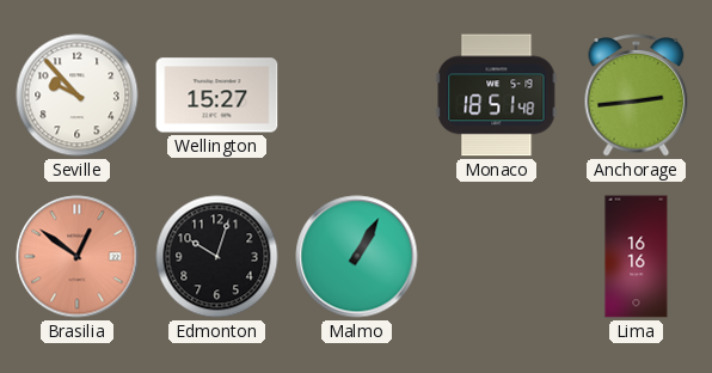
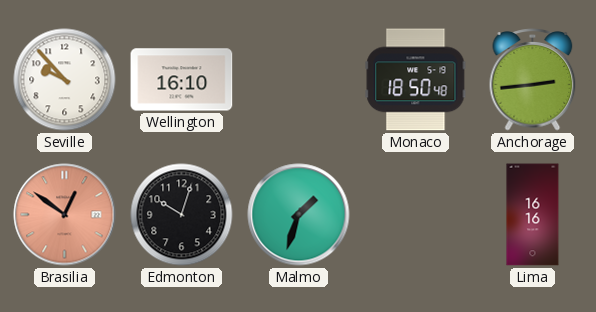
Wellington: 15:27 -> 16:10 (182, 80)
Monaco: 18:51 -> 18:50 (416, 80)
Malmo: 1:05 -> 1:33 (299, 215)
